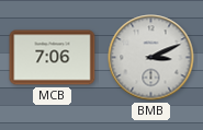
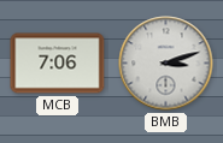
BMB: 3:11 -> 3:12 (166, 64)
